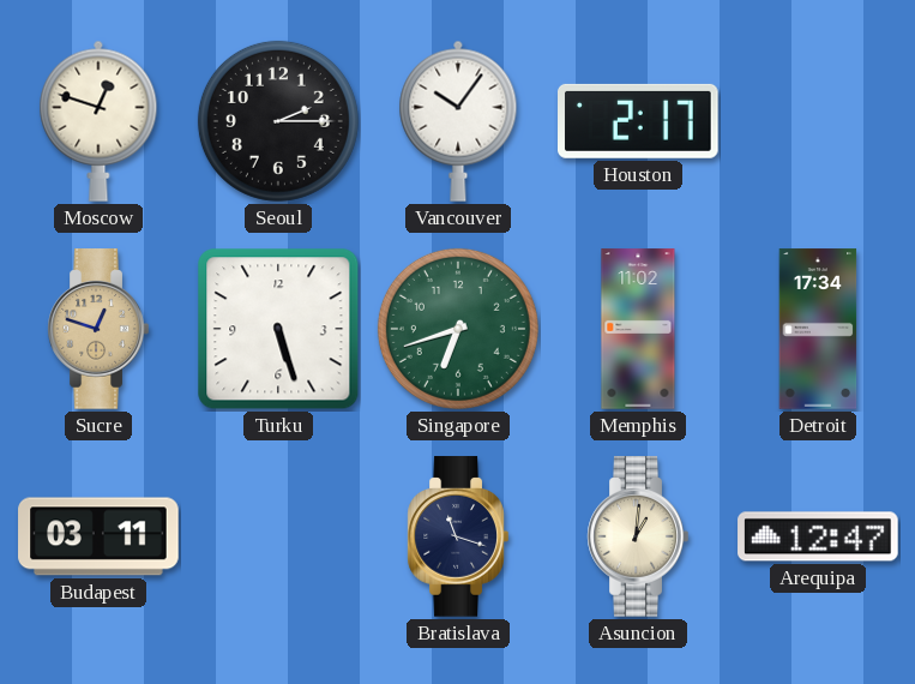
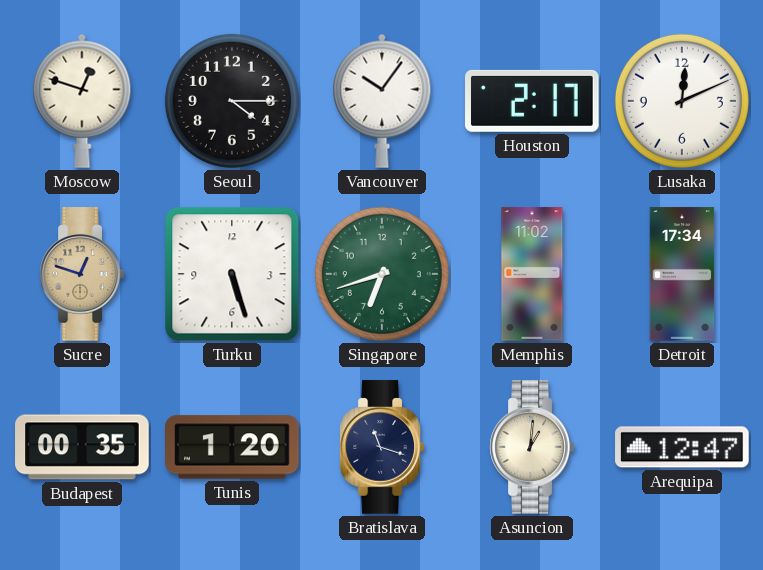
Seoul: 2:15 -> 4:15 (232, 101)
Lusaka: none -> 12:11 (682, 101)
Budapest: 03:11 -> 00:35 (82, 447)
Tunis: none -> 1:20 (232, 447)
